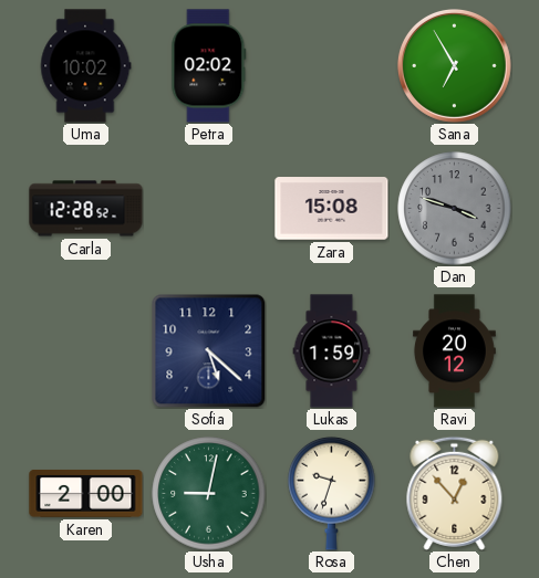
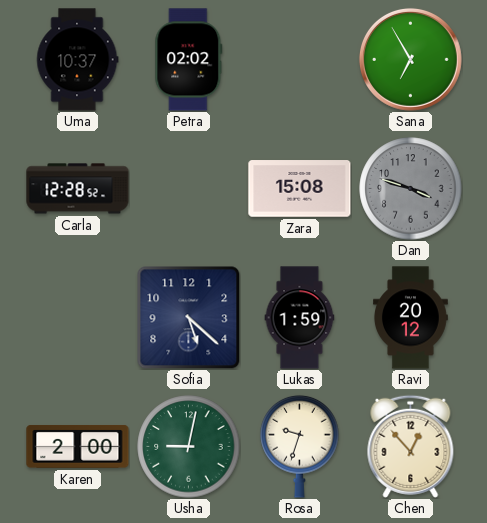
Uma: 10:02 -> 10:37 (78, 60)
